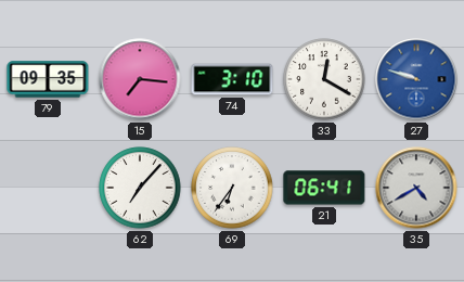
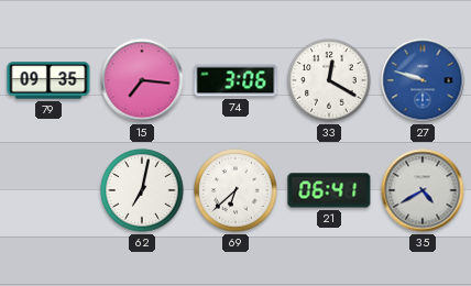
74: 3:10 -> 3:06 (235, 80)
62: 7:07 -> 7:02 (142, 190)
69: 6:36 -> 6:38 (235, 190)
